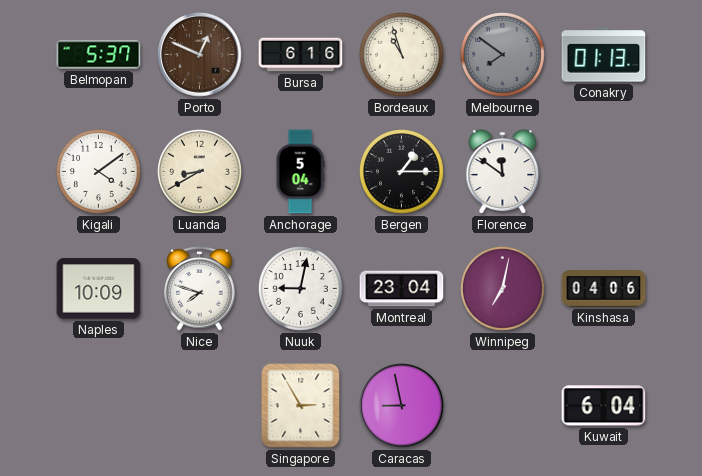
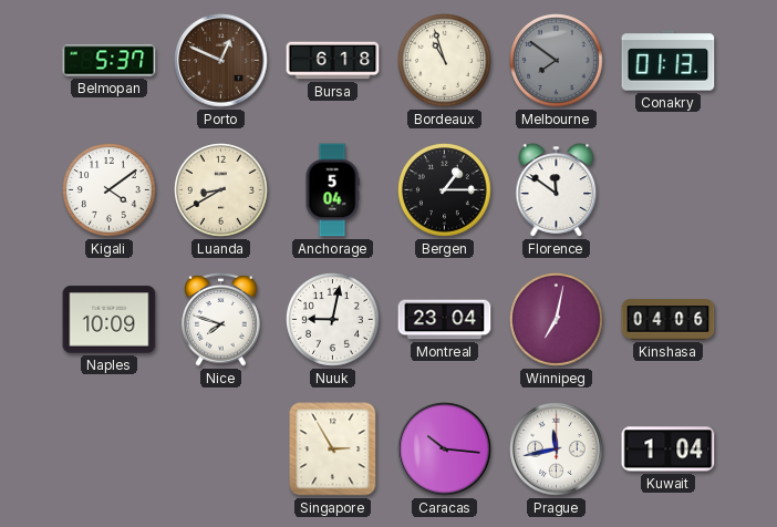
Bursa: 6:16 -> 6:18 (333, 61)
Caracas: 8:58 -> 10:16 (445, 449)
Prague: none -> 11:43 (557, 449)
Kuwait: 6:04 -> 1:04 (669, 449)
